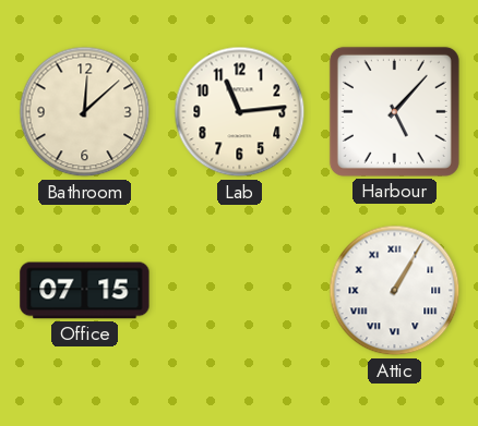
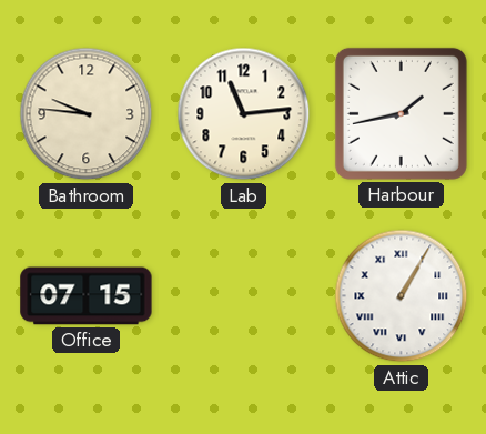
Bathroom: 12:08 -> 9:46 (87, 114)
Harbour: 5:07 -> 1:43 (401, 113)
